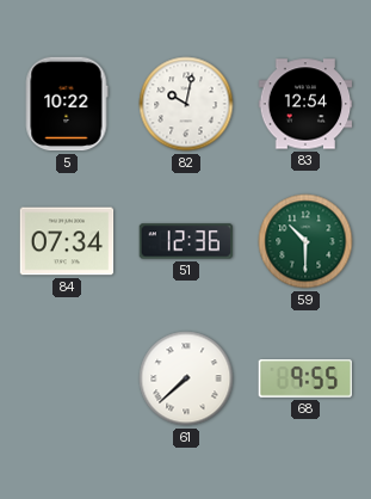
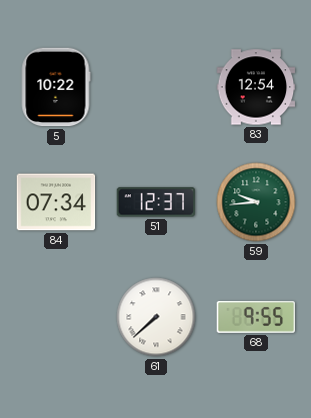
82: 10:02 -> none (186, 104)
51: 12:36 -> 12:37 (156, 202)
59: 10:30 -> 9:44 (256, 202)
